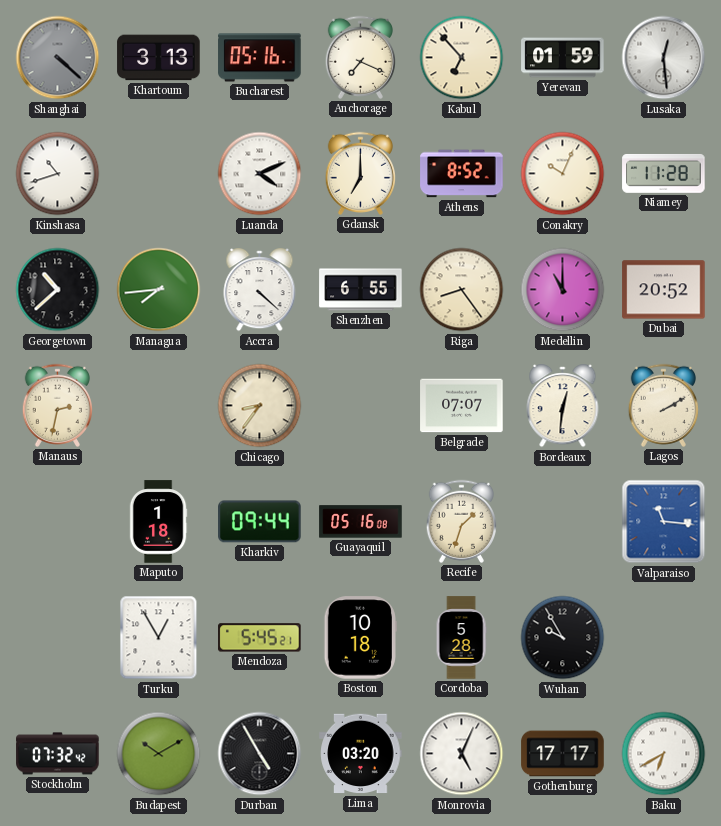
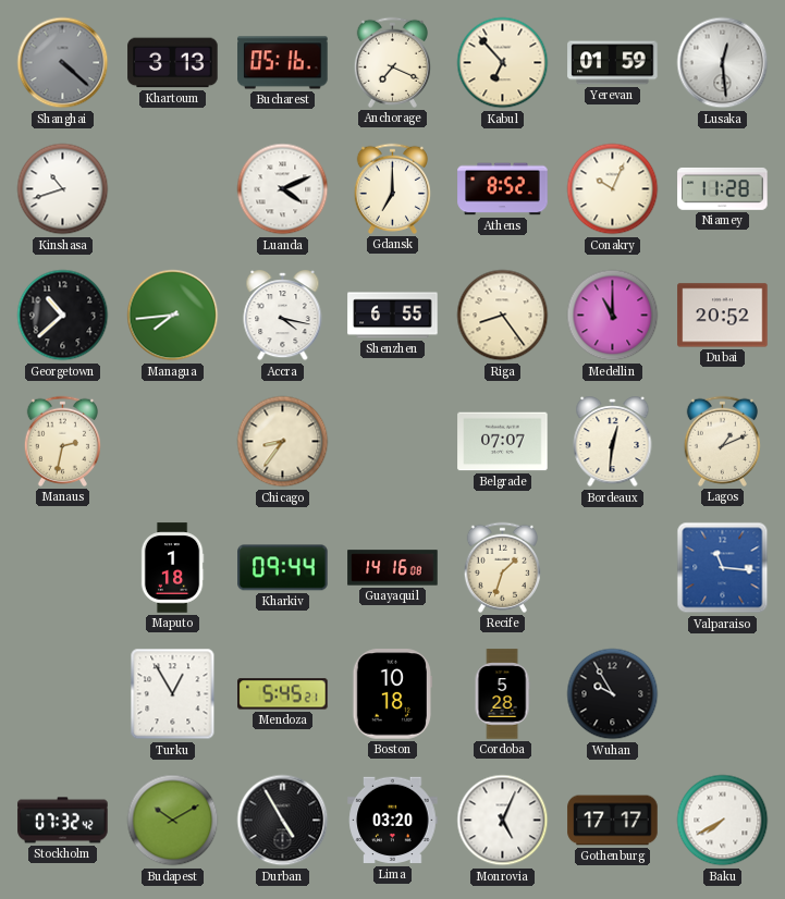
Accra: 4:22 -> 4:17 (283, 316)
Lagos: 2:10 -> 1:11 (722, 441)
Guayaquil: 05:16 -> 14:16 (393, 568)
Baku: 6:40 -> 7:40 (723, 821)
